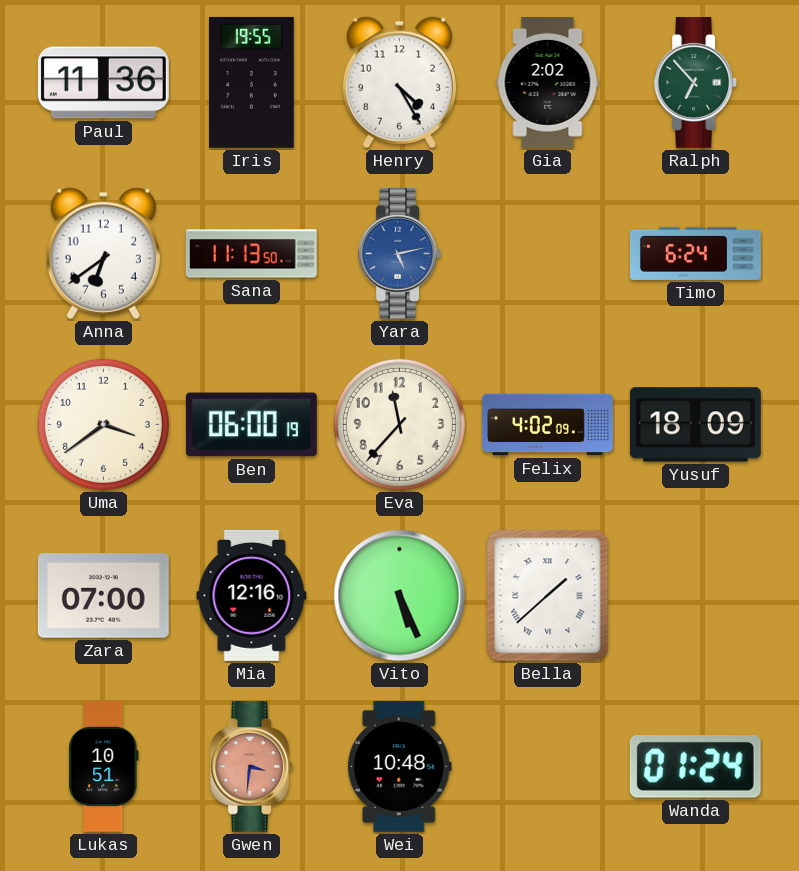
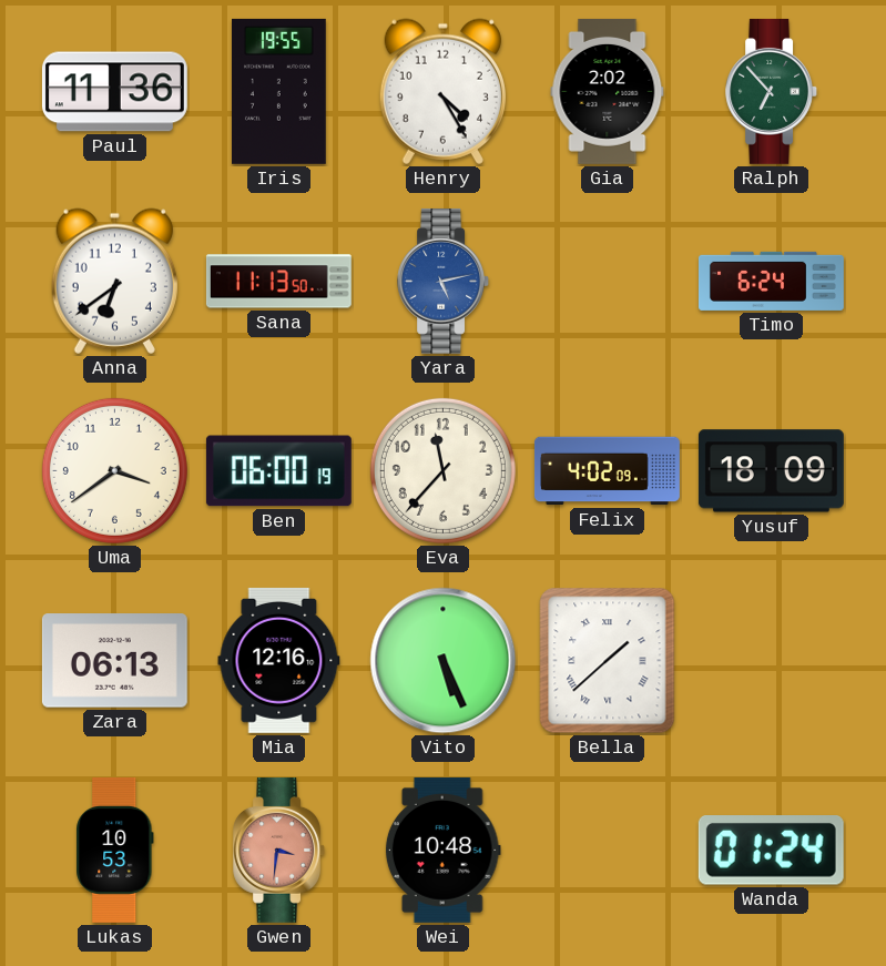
Zara: 07:00 -> 06:13 (114, 661)
Lukas: 10:51 -> 10:53 (115, 850)
